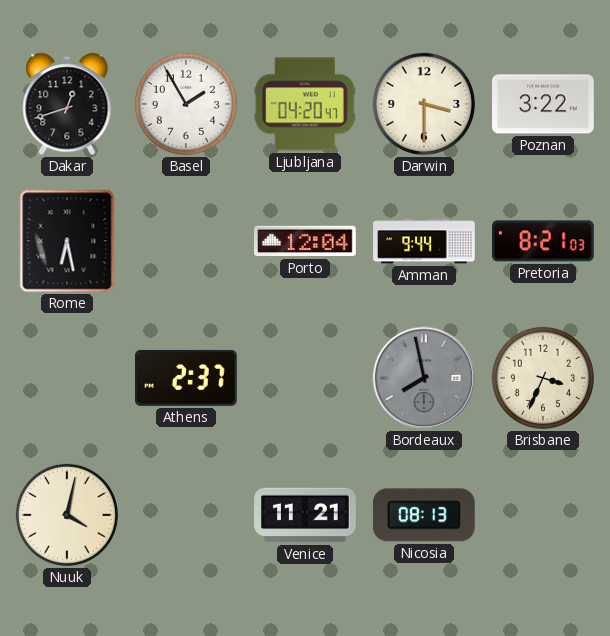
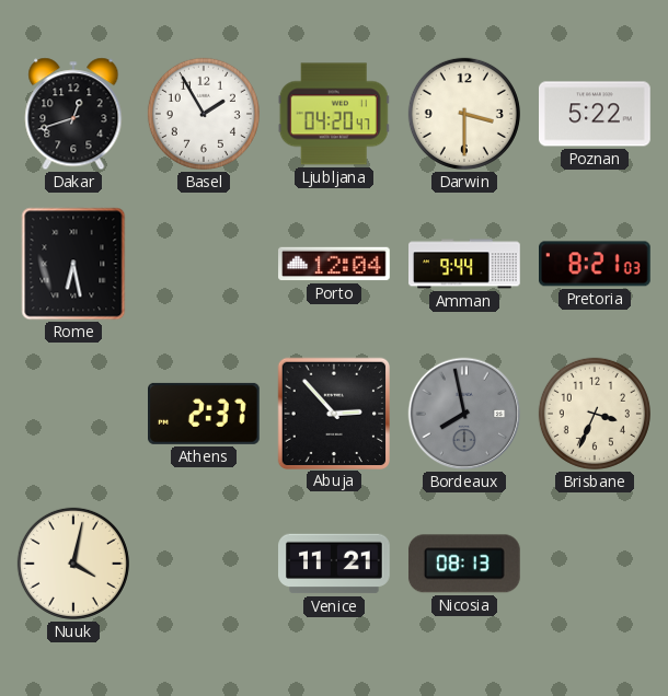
Poznan: 3:22 -> 5:22 (595, 114)
Abuja: none -> 2:53 (333, 413)
